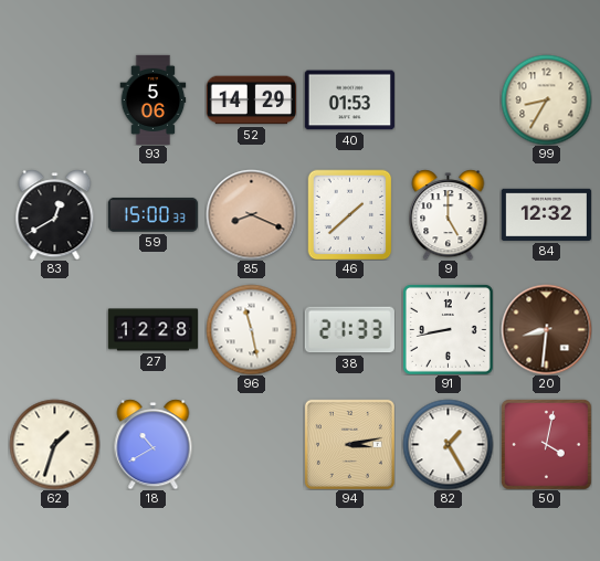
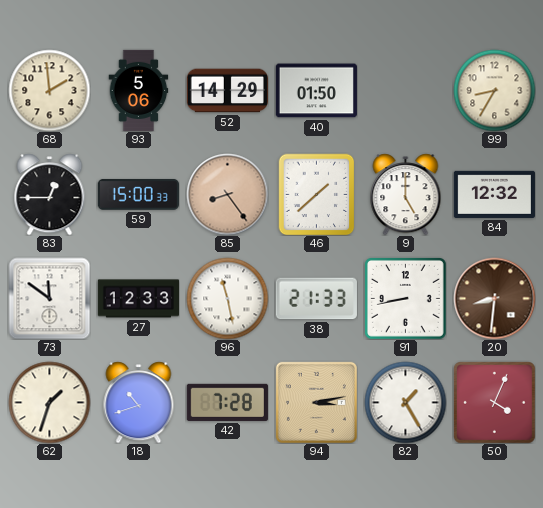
68: none -> 1:59 (49, 90)
40: 01:53 -> 01:50 (316, 91)
83: 12:40 -> 12:45 (50, 194)
85: 8:19 -> 8:24 (227, 194)
73: none -> 11:51 (49, 298)
27: 12:28 -> 12:33 (138, 299)
18: 10:40 -> 10:42 (139, 402)
42: none -> 7:28 (227, 402)
50: 4:02 -> 4:04 (494, 402)
